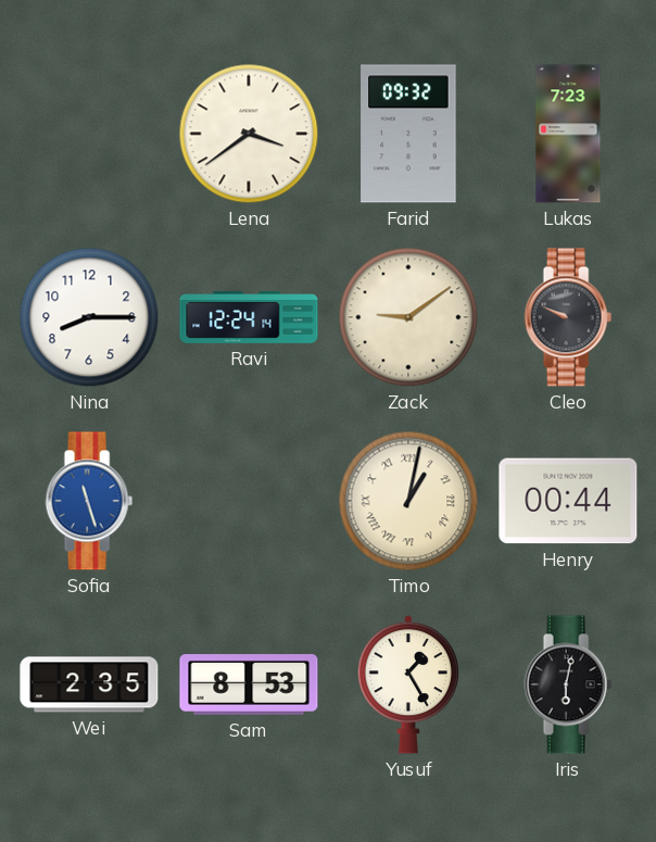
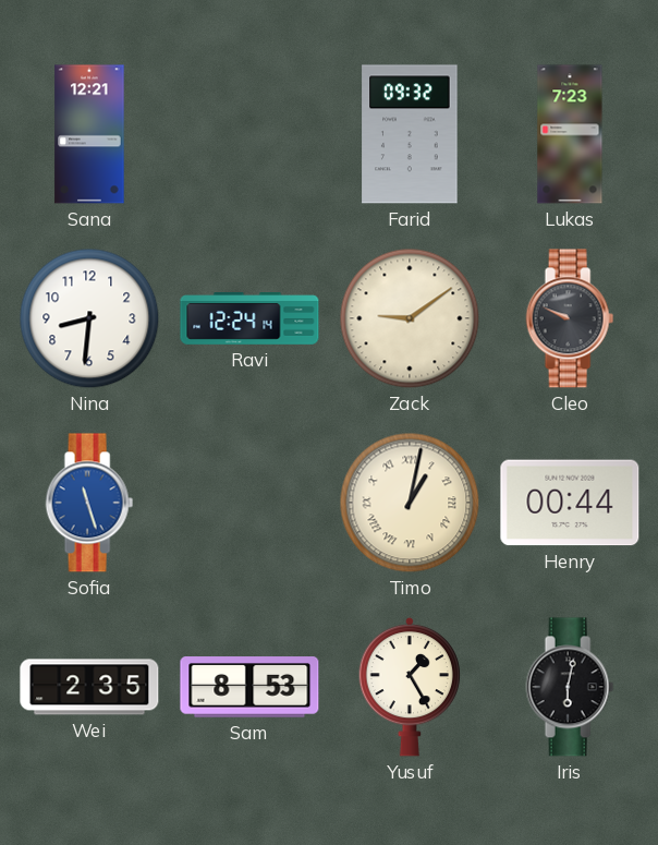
Sana: none -> 12:21 (89, 134)
Lena: 3:39 -> none (249, 134)
Nina: 8:15 -> 8:31 (89, 318)
